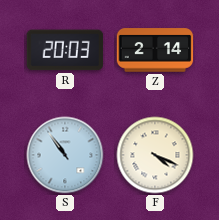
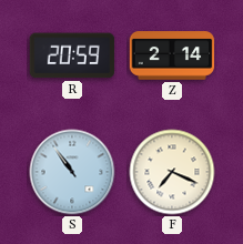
R: 20:03 -> 20:59 (72, 55)
F: 4:19 -> 7:19 (172, 172)
